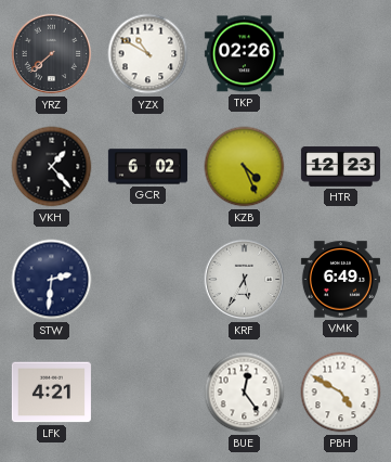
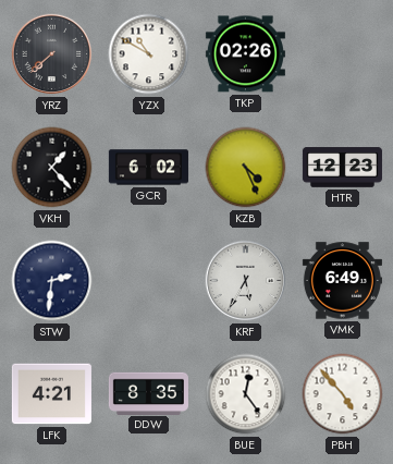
DDW: none -> 8:35 (148, 393)
PBH: 4:50 -> 4:53 (343, 394)
